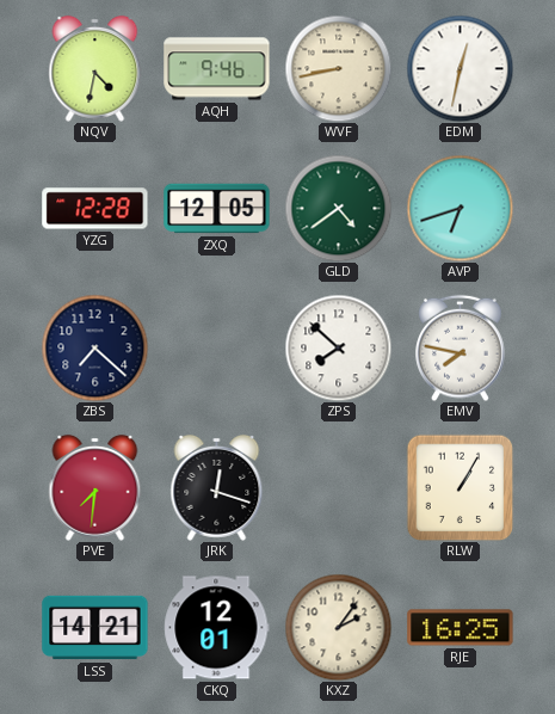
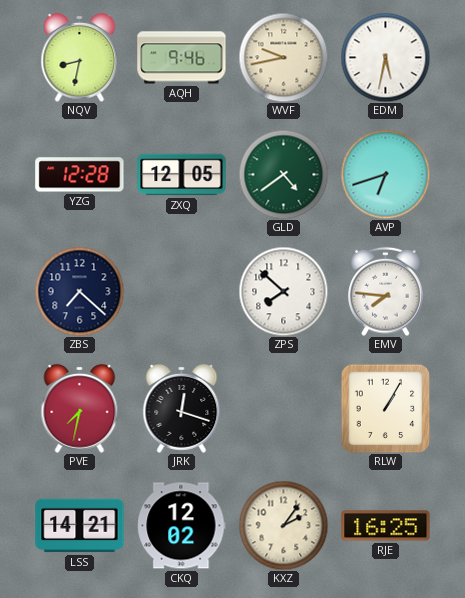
NQV: 4:32 -> 8:32 (80, 57)
WVF: 8:43 -> 9:43 (283, 57)
EDM: 12:32 -> 5:32 (385, 57)
EMV: 7:47 -> 7:46 (386, 291)
PVE: 7:31 -> 7:32 (80, 408)
CKQ: 12:01 -> 12:02 (182, 526)
